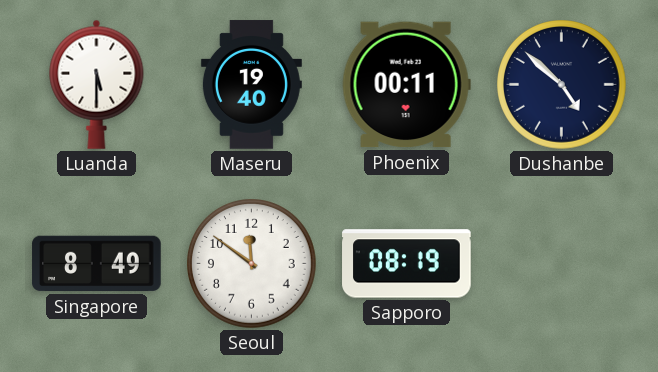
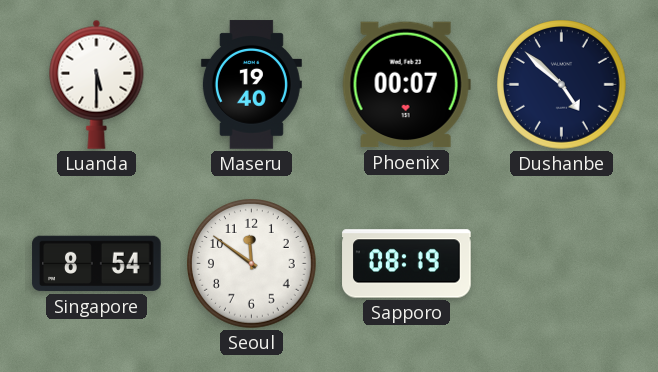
Phoenix: 00:11 -> 00:07 (406, 85)
Singapore: 8:49 -> 8:54 (97, 264)
